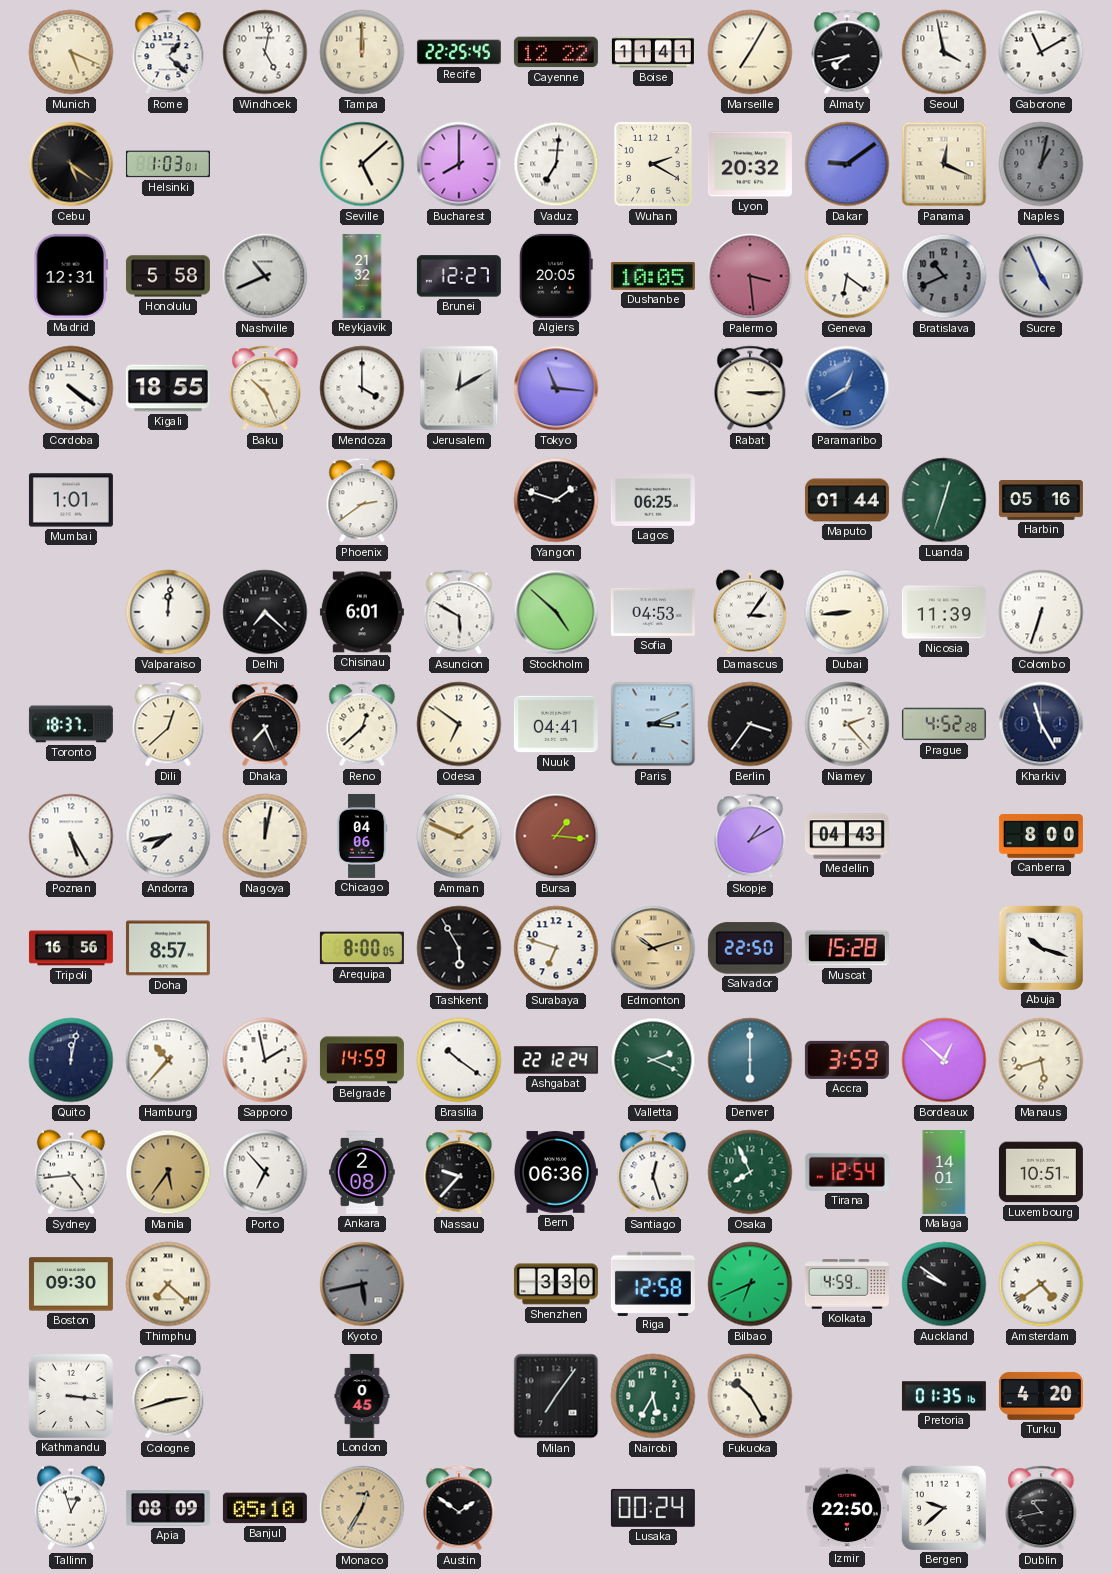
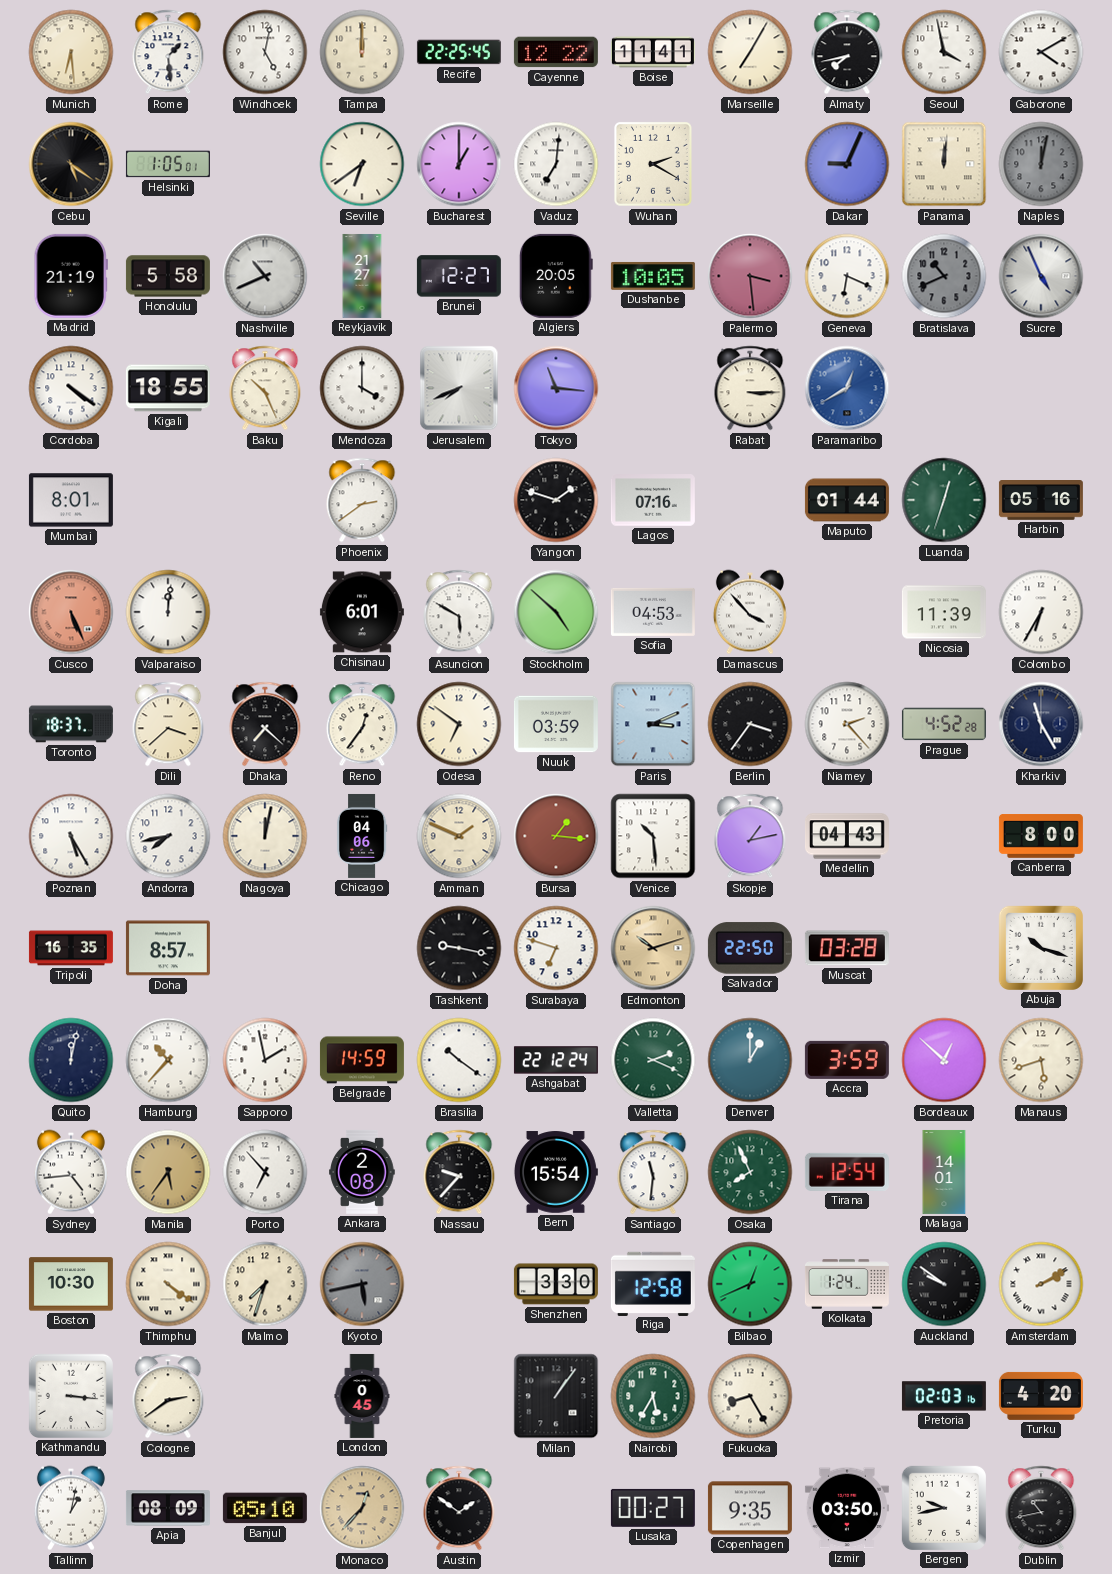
Munich: 5:19 -> 6:29 (71, 52)
Rome: 1:22 -> 1:29 (168, 52)
Gaborone: 11:10 -> 4:10 (1041, 52)
Helsinki: 1:03 -> 1:05 (168, 164)
Seville: 5:08 -> 6:39 (362, 164)
Bucharest: 8:00 -> 1:00 (459, 164)
Lyon: 20:32 -> none (750, 164)
Dakar: 9:09 -> 9:04 (847, 164)
Panama: 12:19 -> 12:01 (944, 164)
Naples: 1:02 -> 12:02 (1041, 164)
Madrid: 12:31 -> 21:19 (71, 276)
Reykjavik: 21:32 -> 21:27 (362, 276)
Geneva: 6:21 -> 6:19 (847, 276)
Jerusalem: 12:10 -> 7:41 (459, 388)
Mumbai: 1:01 -> 8:01 (71, 500)
Lagos: 06:25 -> 07:16 (653, 501)
Cusco: none -> 5:26 (71, 612)
Delhi: 7:22 -> none (265, 612)
Damascus: 3:06 -> 3:53 (750, 612)
Dubai: 8:44 -> none (847, 612)
Colombo: 6:33 -> 6:35 (1041, 612)
Dili: 12:38 -> 3:38 (168, 724)
Dhaka: 7:26 -> 7:22 (265, 724)
Reno: 12:38 -> 12:36 (362, 724)
Nuuk: 04:41 -> 03:59 (556, 724)
Venice: none -> 10:29 (653, 836)
Skopje: 1:10 -> 1:13 (750, 836)
Tripoli: 16:56 -> 16:35 (71, 948)
Arequipa: 8:00 -> none (362, 948)
Tashkent: 5:55 -> 9:17 (459, 948)
Muscat: 15:28 -> 03:28 (847, 948)
Denver: 6:00 -> 1:00 (750, 1060)
Bern: 06:36 -> 15:54 (556, 1172)
Santiago: 12:27 -> 11:31 (653, 1172)
Luxembourg: 10:51 -> none (1041, 1172)
Boston: 09:30 -> 10:30 (71, 1284)
Thimphu: 7:22 -> 4:21 (168, 1284)
Malmo: none -> 7:33 (265, 1284)
Bilbao: 6:41 -> 12:41 (750, 1284)
Kolkata: 4:59 -> 1:24 (847, 1284)
Amsterdam: 4:39 -> 2:10 (1041, 1284)
Cologne: 2:42 -> 2:39 (168, 1396)
Milan: 7:06 -> 1:06 (556, 1396)
Fukuoka: 10:25 -> 8:25 (750, 1396)
Pretoria: 01:35 -> 02:03 (944, 1396)
Tallinn: 12:57 -> 1:02 (71, 1508)
Monaco: 12:35 -> 12:37 (362, 1508)
Lusaka: 00:24 -> 00:27 (653, 1508)
Copenhagen: none -> 9:35 (750, 1508)
Izmir: 22:50 -> 03:50 (847, 1508)
Bergen: 9:38 -> 9:43 (944, 1508)
